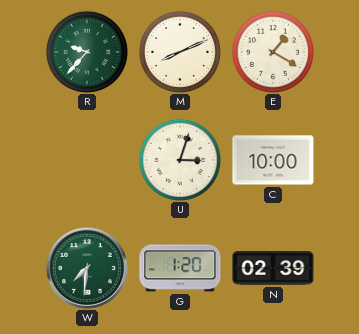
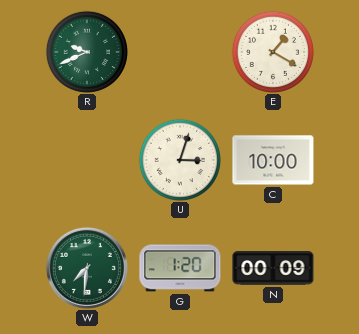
R: 9:37 -> 9:41 (87, 52)
M: 8:11 -> none (180, 52)
N: 02:39 -> 00:09 (273, 268)
